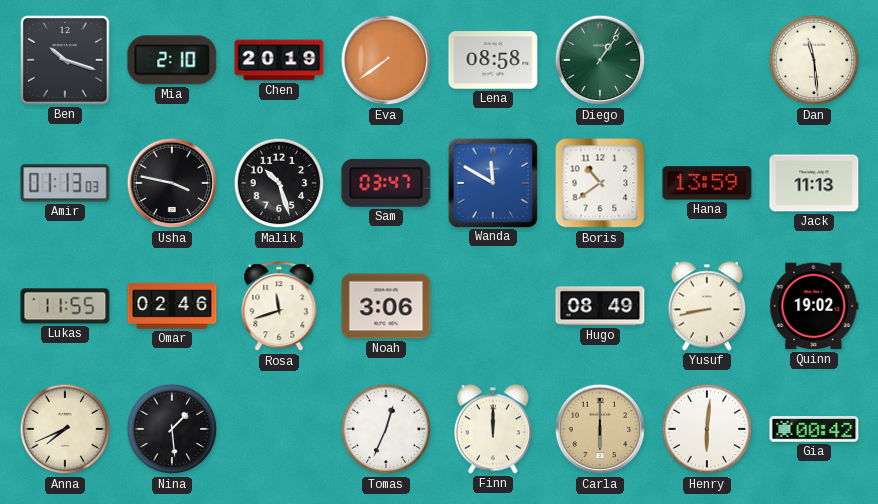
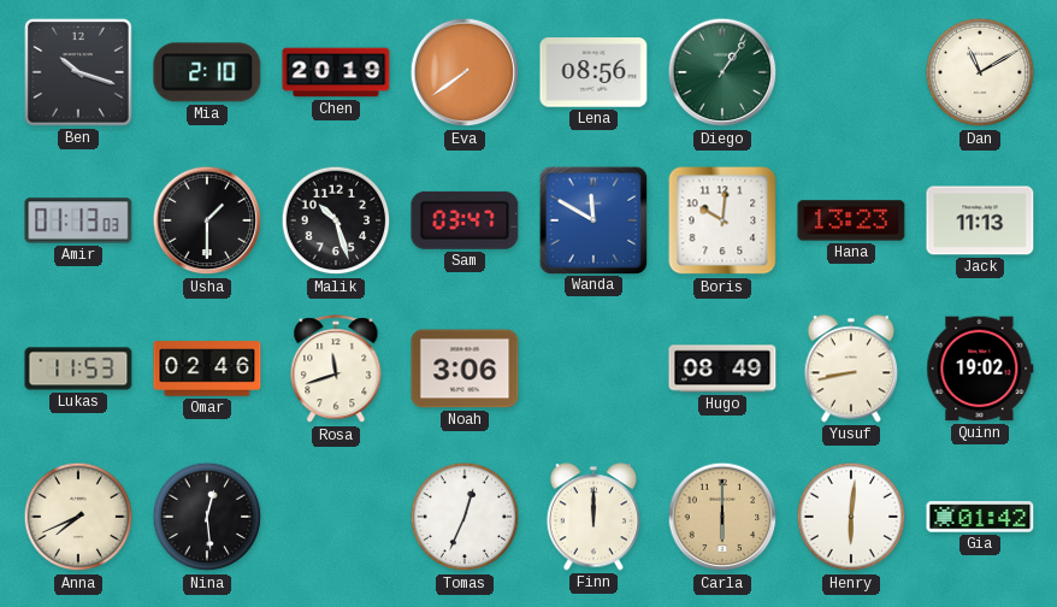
Lena: 08:58 -> 08:56 (594, 72)
Dan: 11:29 -> 11:10 (980, 72)
Usha: 3:47 -> 1:30 (207, 220)
Boris: 10:39 -> 10:01 (722, 220)
Hana: 13:59 -> 13:23 (851, 220)
Lukas: 11:55 -> 11:53 (78, 369)
Nina: 1:29 -> 12:29 (207, 517)
Gia: 00:42 -> 01:42 (980, 517)
